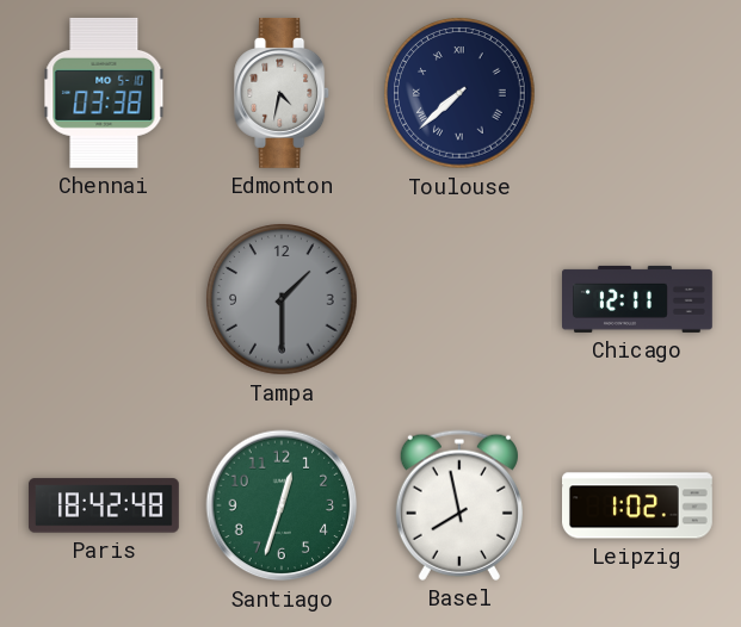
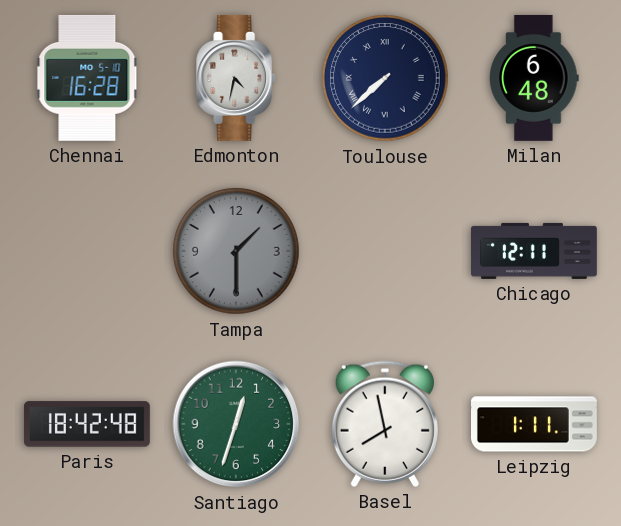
Chennai: 03:38 -> 16:28 (87, 78)
Milan: none -> 6:48 (534, 78)
Leipzig: 1:02 -> 1:11 (535, 424)
